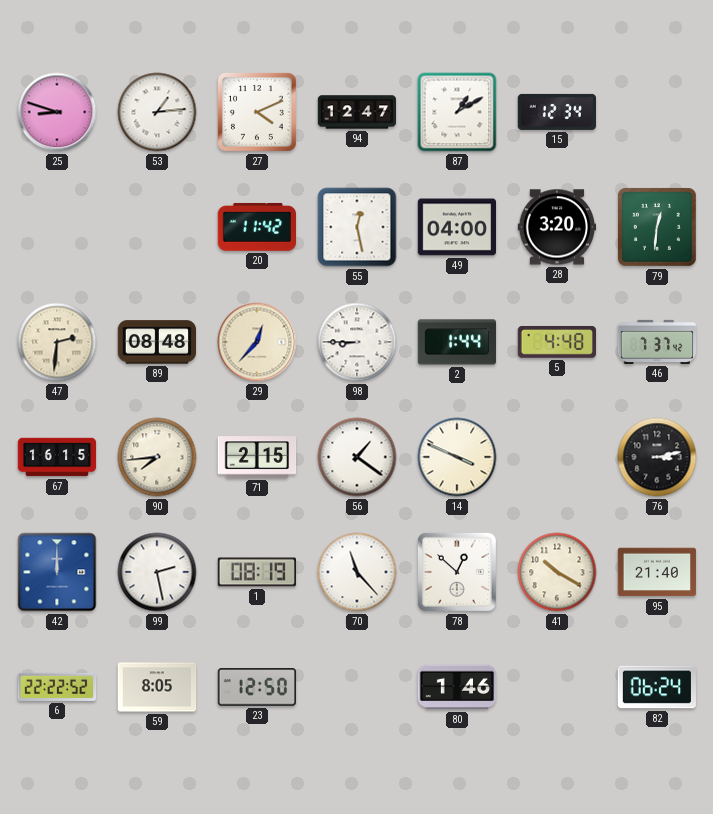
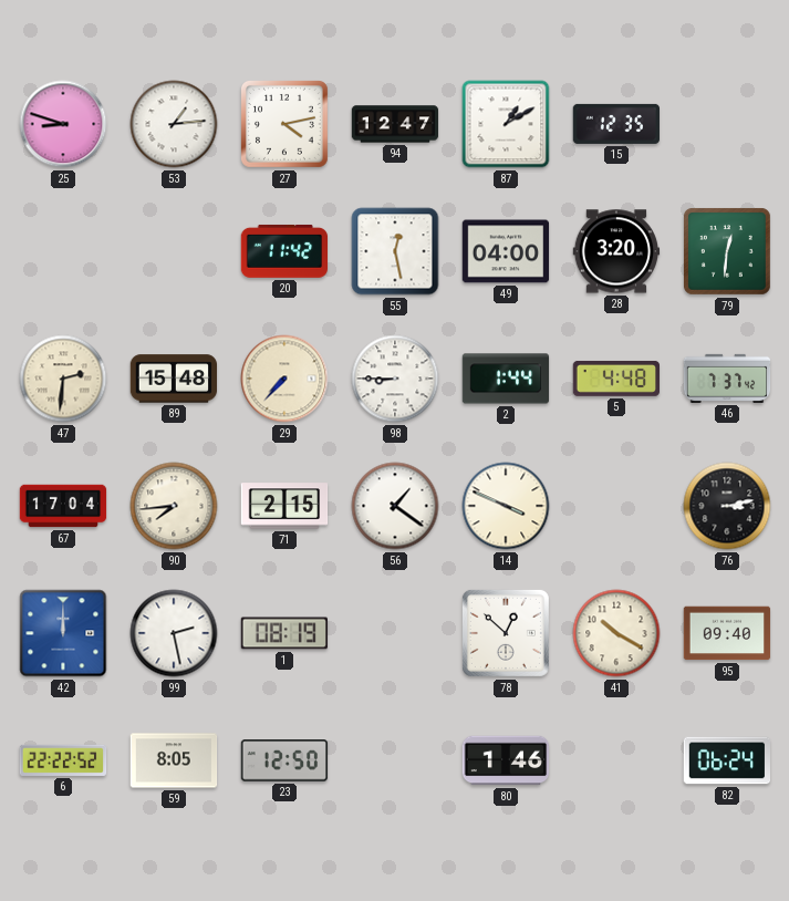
27: 4:11 -> 4:13 (286, 125)
15: 12:34 -> 12:35 (616, 124)
89: 08:48 -> 15:48 (173, 379)
29: 12:37 -> 7:37 (284, 379)
67: 16:15 -> 17:04 (63, 506)
70: 11:23 -> none (357, 572)
95: 21:40 -> 09:40 (727, 633)
